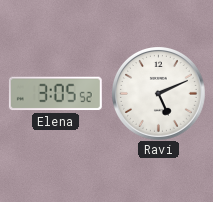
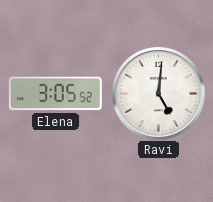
Ravi: 5:11 -> 5:01 (159, 94)
